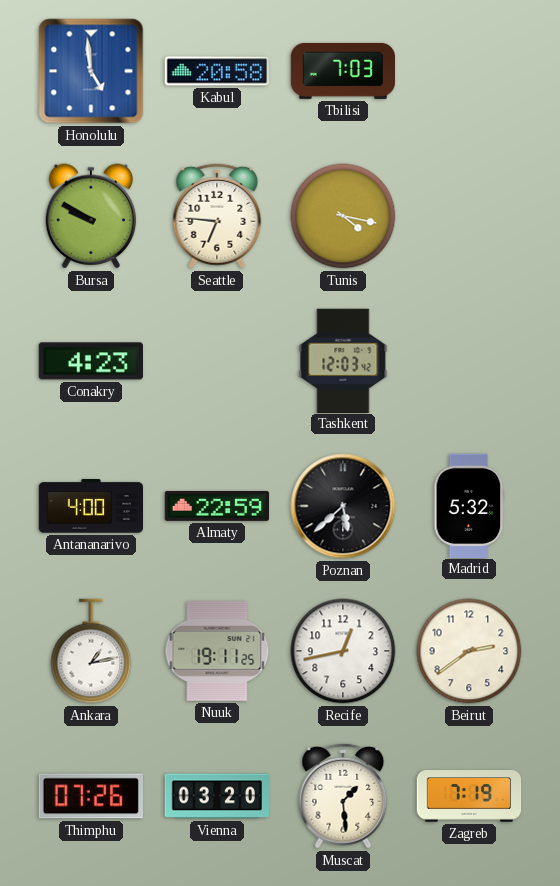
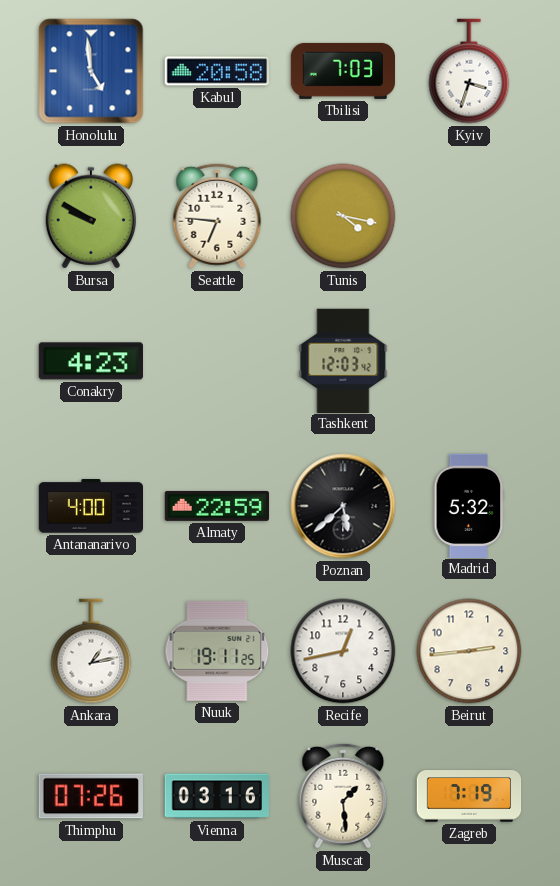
Kyiv: none -> 3:33 (469, 71)
Beirut: 2:39 -> 2:44 (469, 651)
Vienna: 03:20 -> 03:16 (216, 796)
